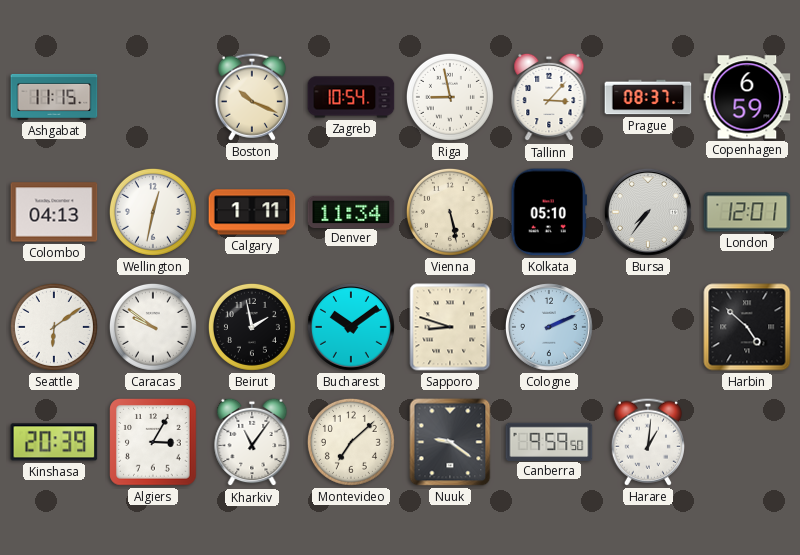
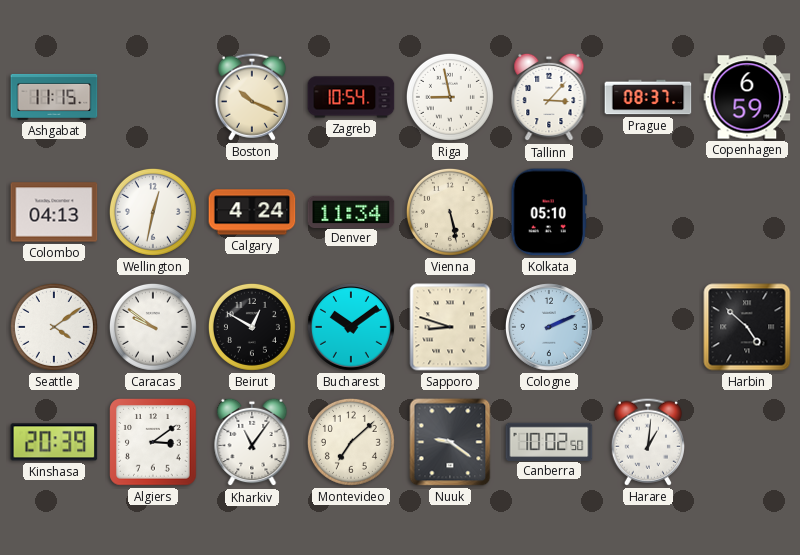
Calgary: 1:11 -> 4:24 (252, 212)
Bursa: 7:36 -> none (648, 212)
London: 12:01 -> none (747, 212)
Seattle: 6:09 -> 4:09 (54, 327)
Beirut: 1:58 -> 12:50 (252, 327)
Algiers: 3:05 -> 3:09 (153, 442)
Canberra: 9:59 -> 10:02 (549, 441)
